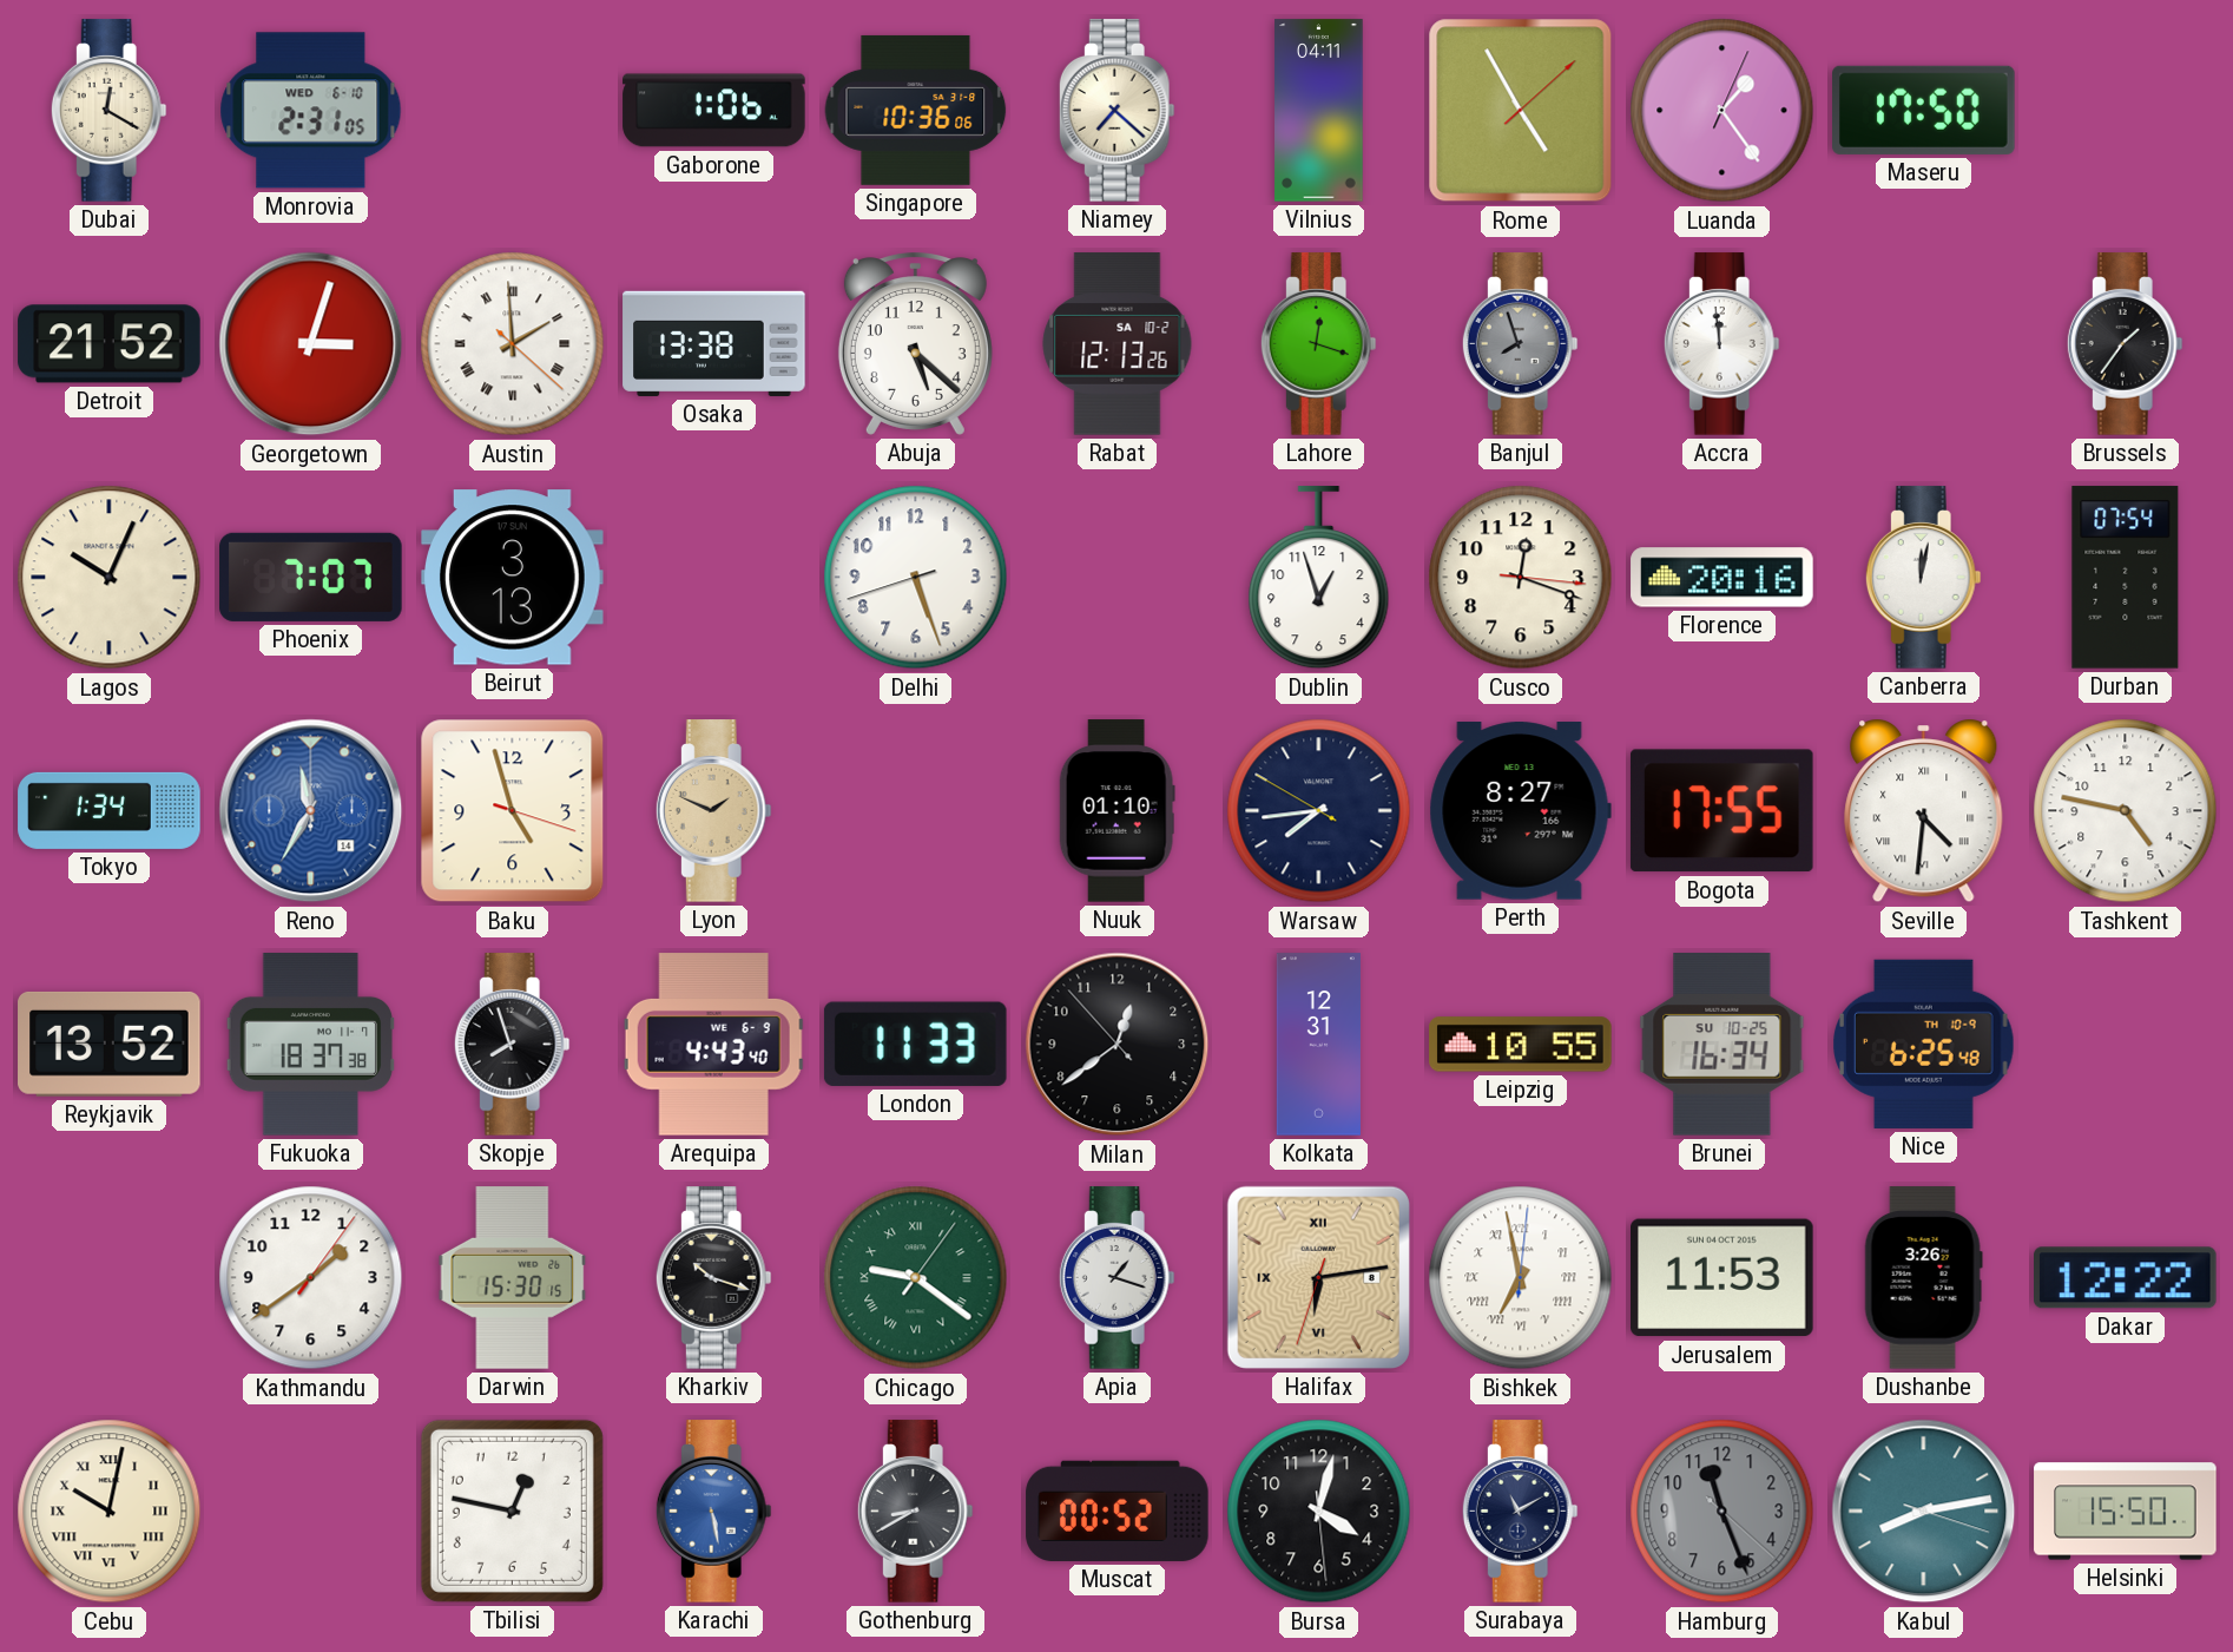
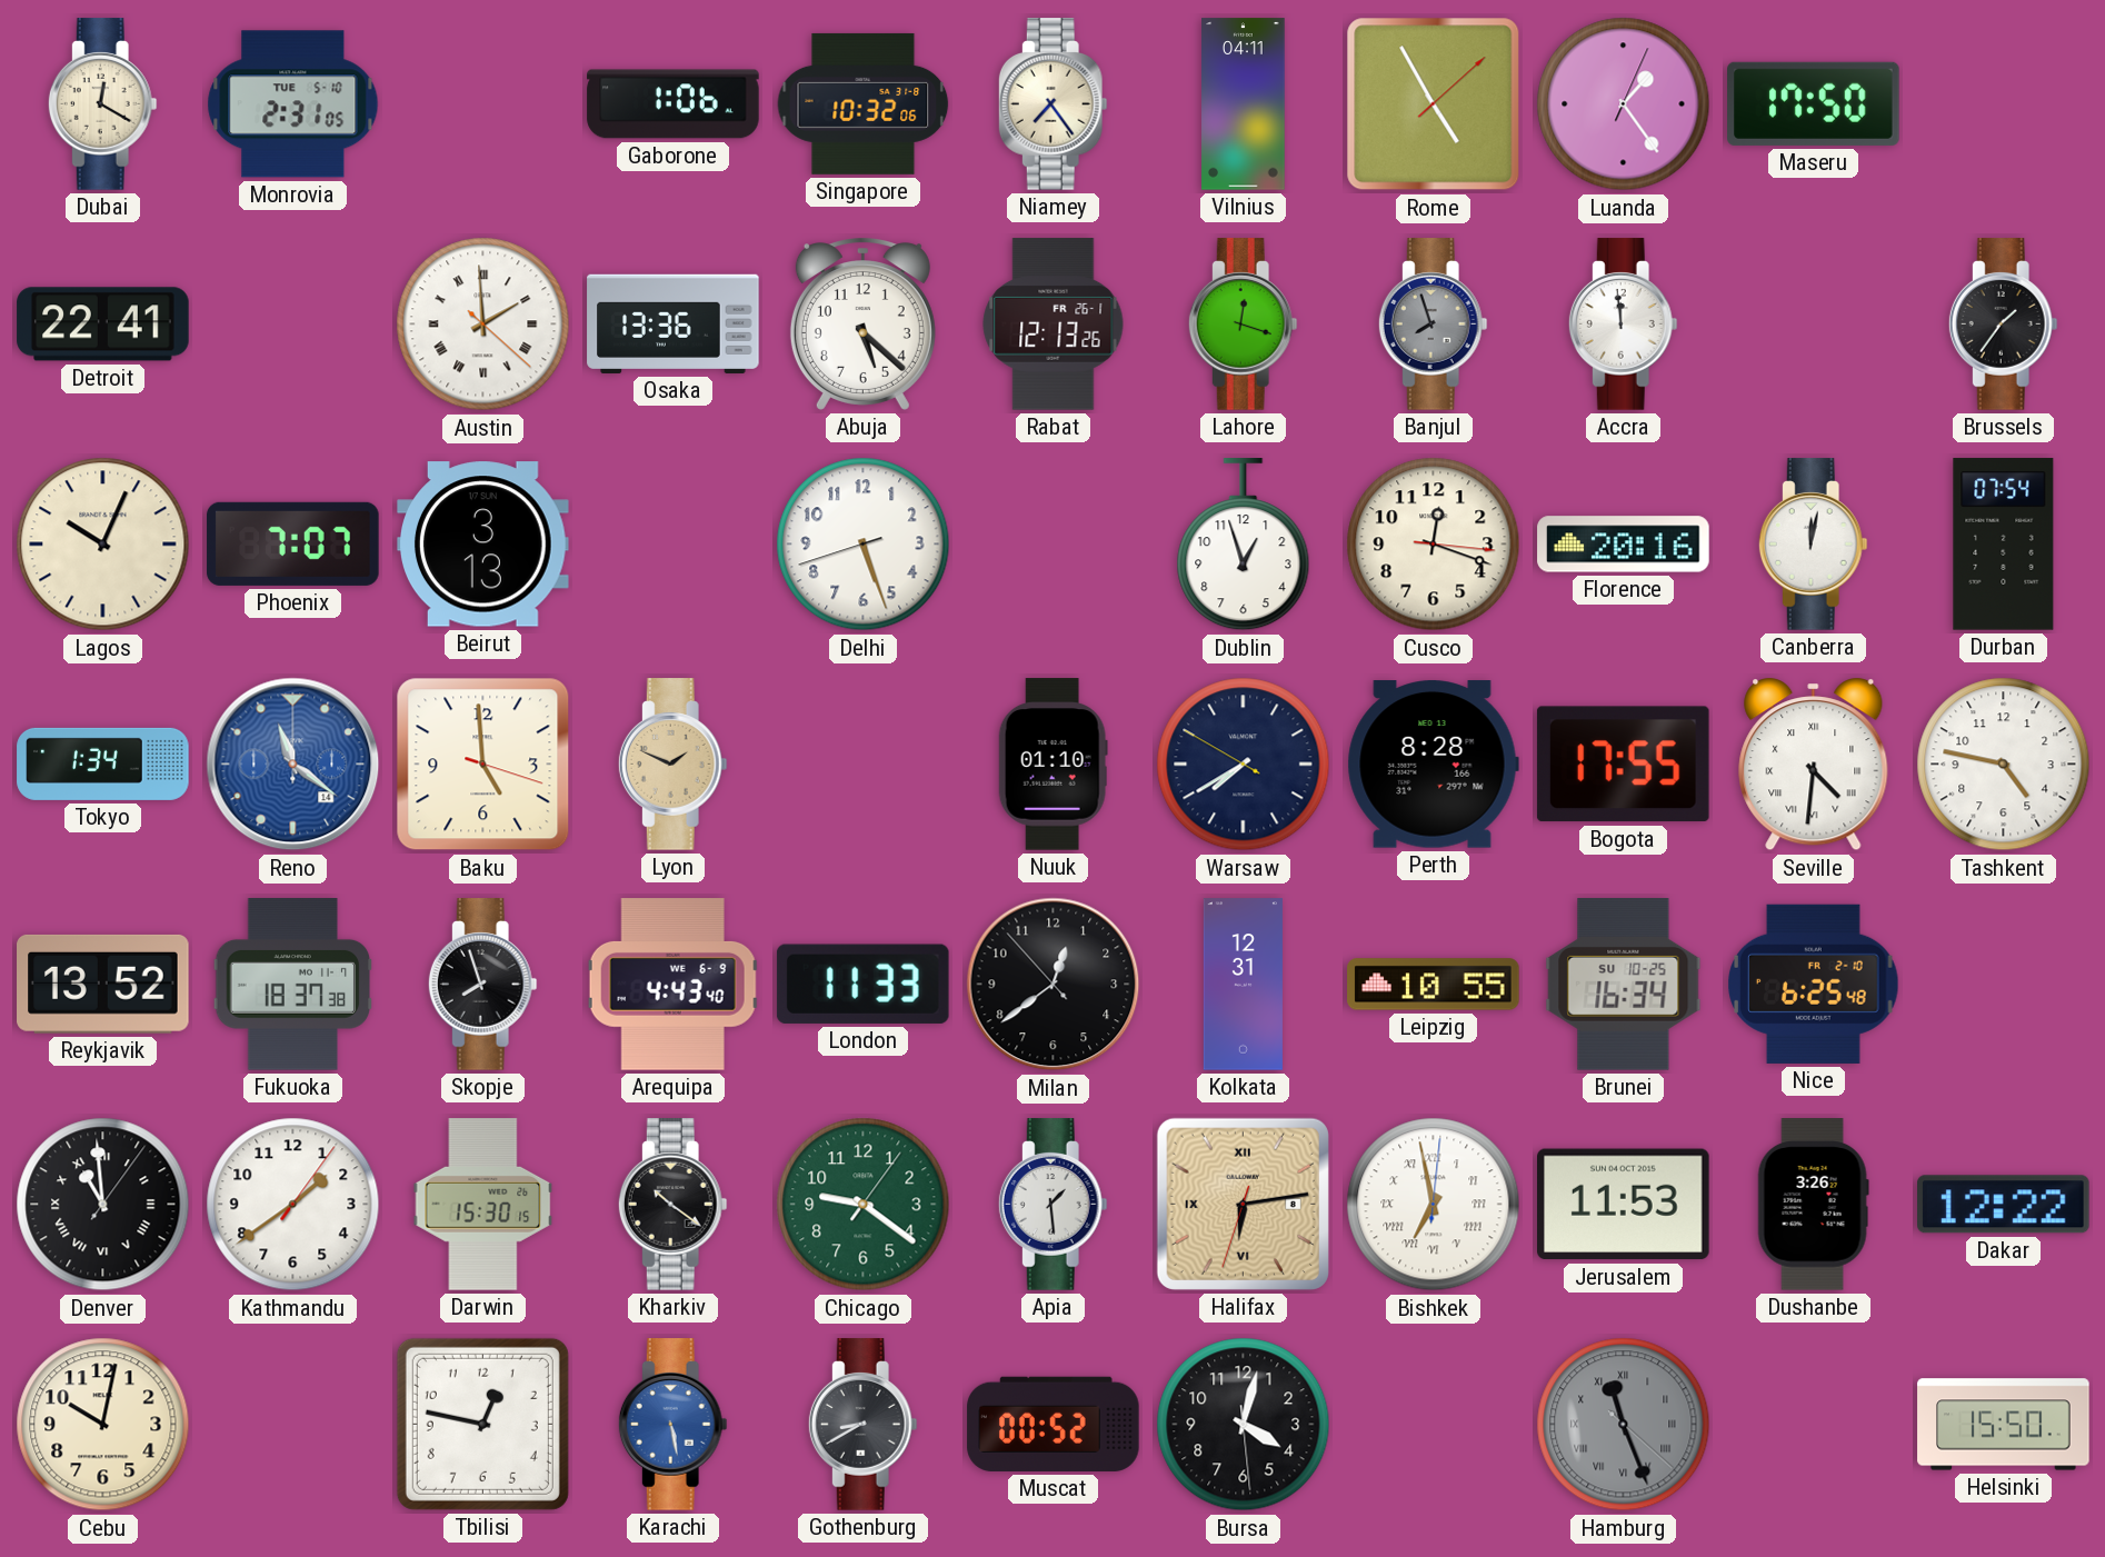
Monrovia date: WED 6-10 -> TUE 5-10 (293, 104)
Singapore: 10:36 -> 10:32 (864, 103)
Niamey: 7:22 -> 7:24 (1052, 104)
Detroit: 21:52 -> 22:41 (103, 325)
Georgetown: 3:03 -> none (311, 344)
Osaka: 13:38 -> 13:36 (674, 323)
Rabat date: SA 10-2 -> FR 26-1 (1054, 325)
Reno: 11:35 -> 11:21 (293, 765)
Baku: 4:57 -> 4:59 (483, 765)
Warsaw: 7:43 -> 7:39 (1244, 765)
Perth: 8:27 -> 8:28 (1433, 765)
Nice date: TH 10-9 -> FR 2-10 (1814, 984)
Denver: none -> 10:59 (103, 1205)
Kharkiv: 10:18 -> 10:21 (672, 1205)
Chicago numerals: Roman -> Arabic (864, 1205)
Apia: 1:18 -> 1:29 (1052, 1205)
Cebu numerals: Roman -> Arabic (103, 1425)
Surabaya: 11:10 -> none (1520, 1512)
Hamburg numerals: Arabic -> Roman (1624, 1425)
Kabul: 8:13 -> none (1924, 1512)
